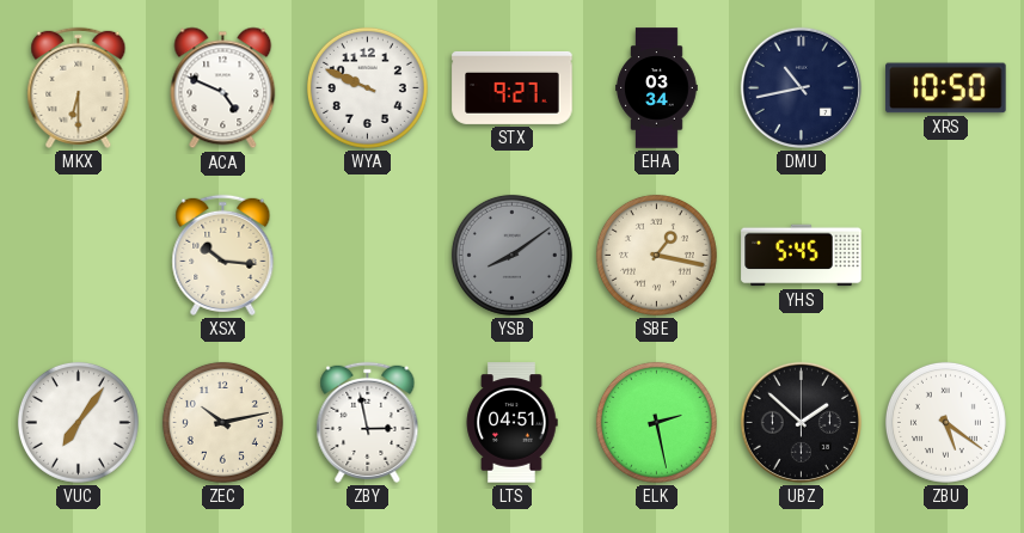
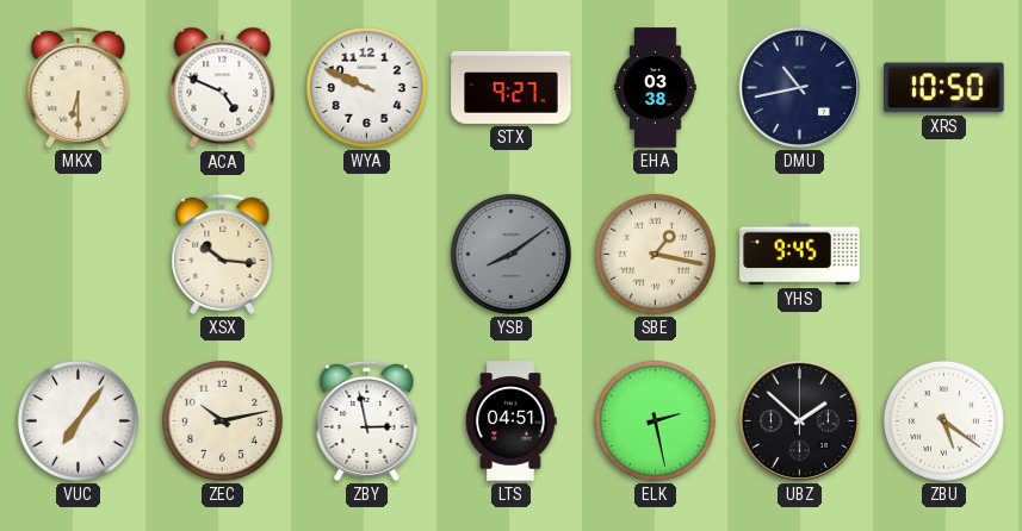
EHA: 03:34 -> 03:38 (656, 88)
YHS: 5:45 -> 9:45 (800, 255)
